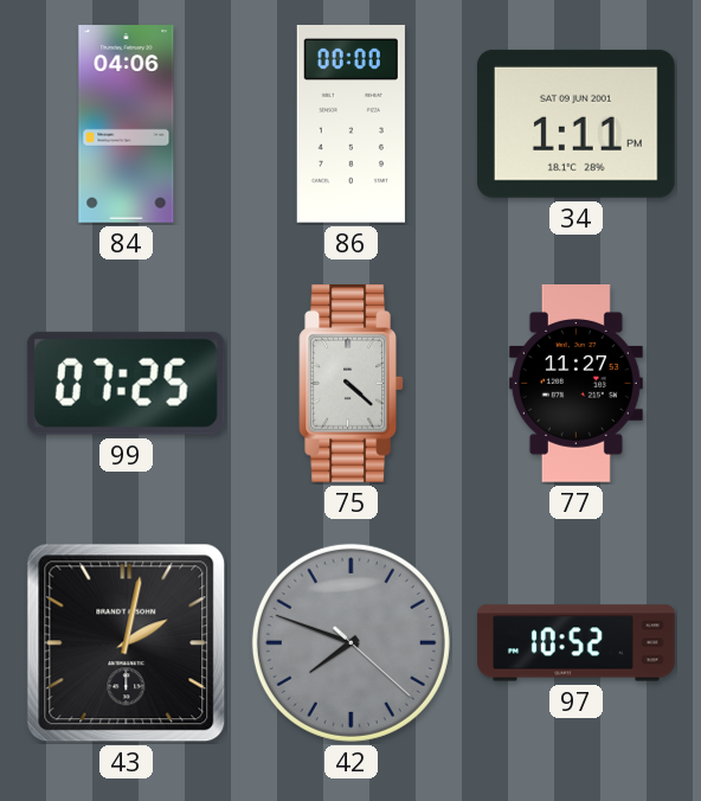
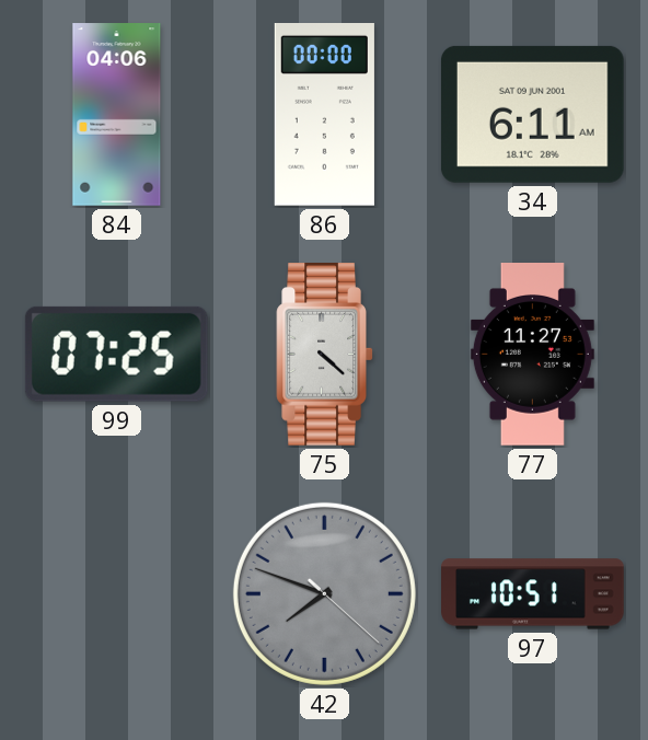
34: 1:11 -> 6:11 (532, 114)
43: 2:02 -> none (127, 643)
97: 10:52 -> 10:51 (533, 594)
